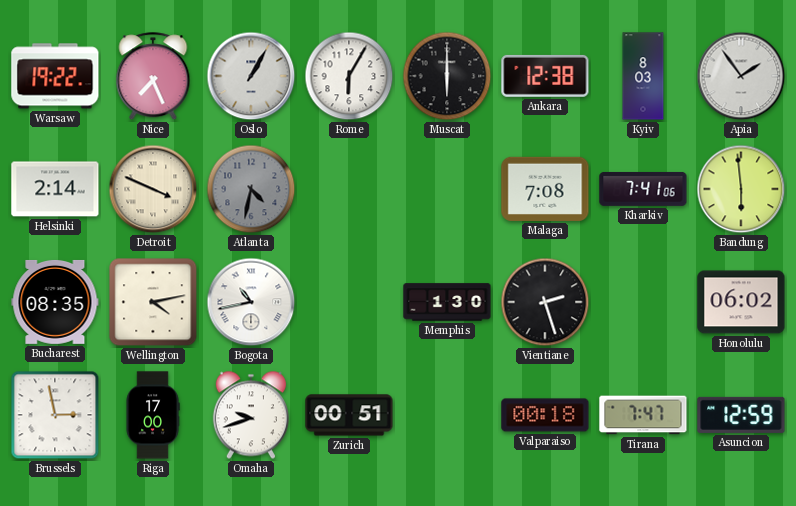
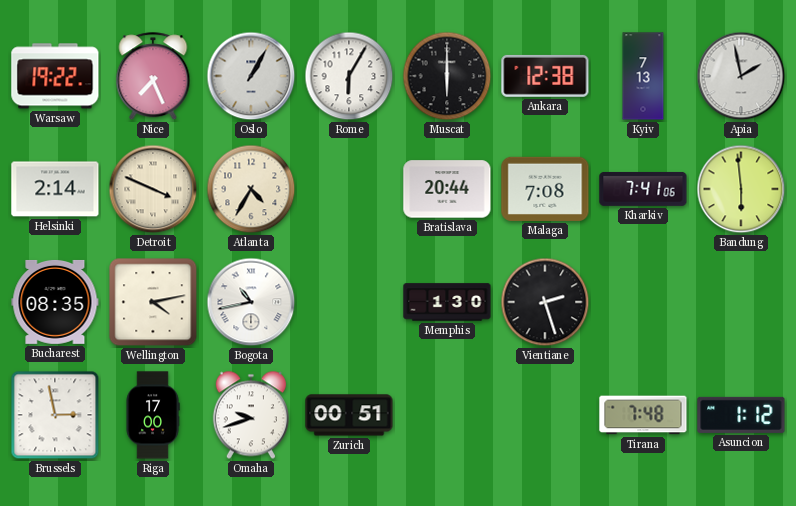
Kyiv: 8:03 -> 7:13 (643, 76)
Apia: 1:54 -> 1:58 (741, 76)
Atlanta: 4:32 -> 4:35 (251, 189)
Atlanta dial: grey -> cream (251, 189)
Bratislava: none -> 20:44 (447, 189)
Honolulu: 06:02 -> none (741, 302)
Valparaiso: 00:18 -> none (545, 415)
Tirana: 7:47 -> 7:48 (643, 415)
Asuncion: 12:59 -> 1:12 (741, 415)
